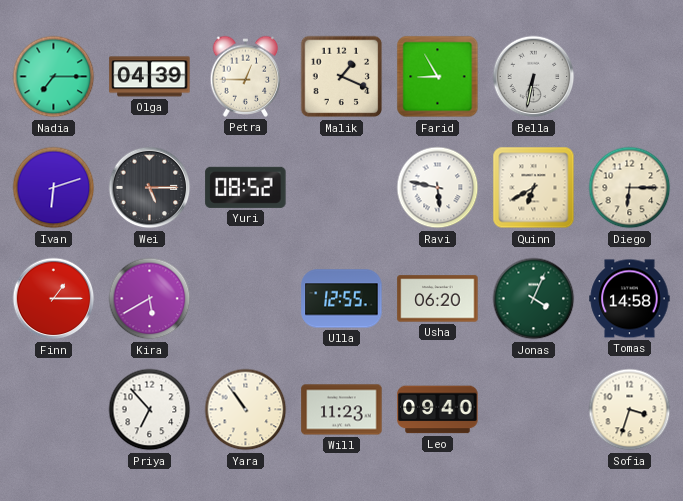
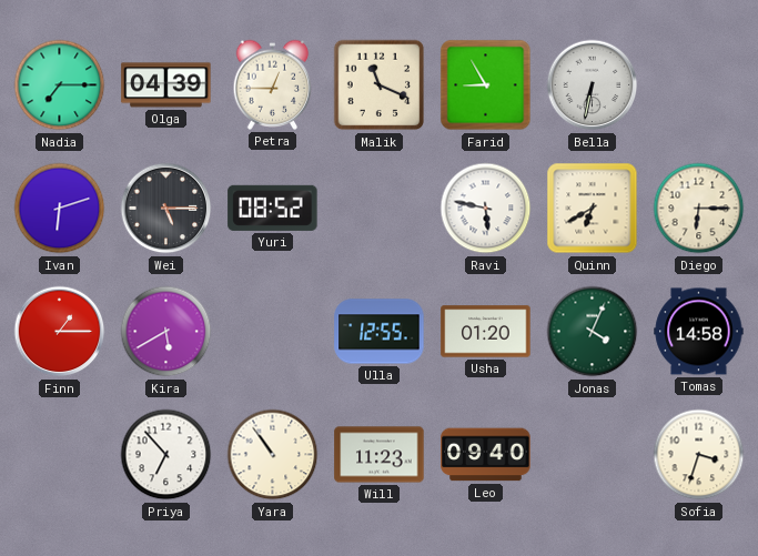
Malik: 1:19 -> 11:19 (380, 85)
Usha: 06:20 -> 01:20 (486, 332)
